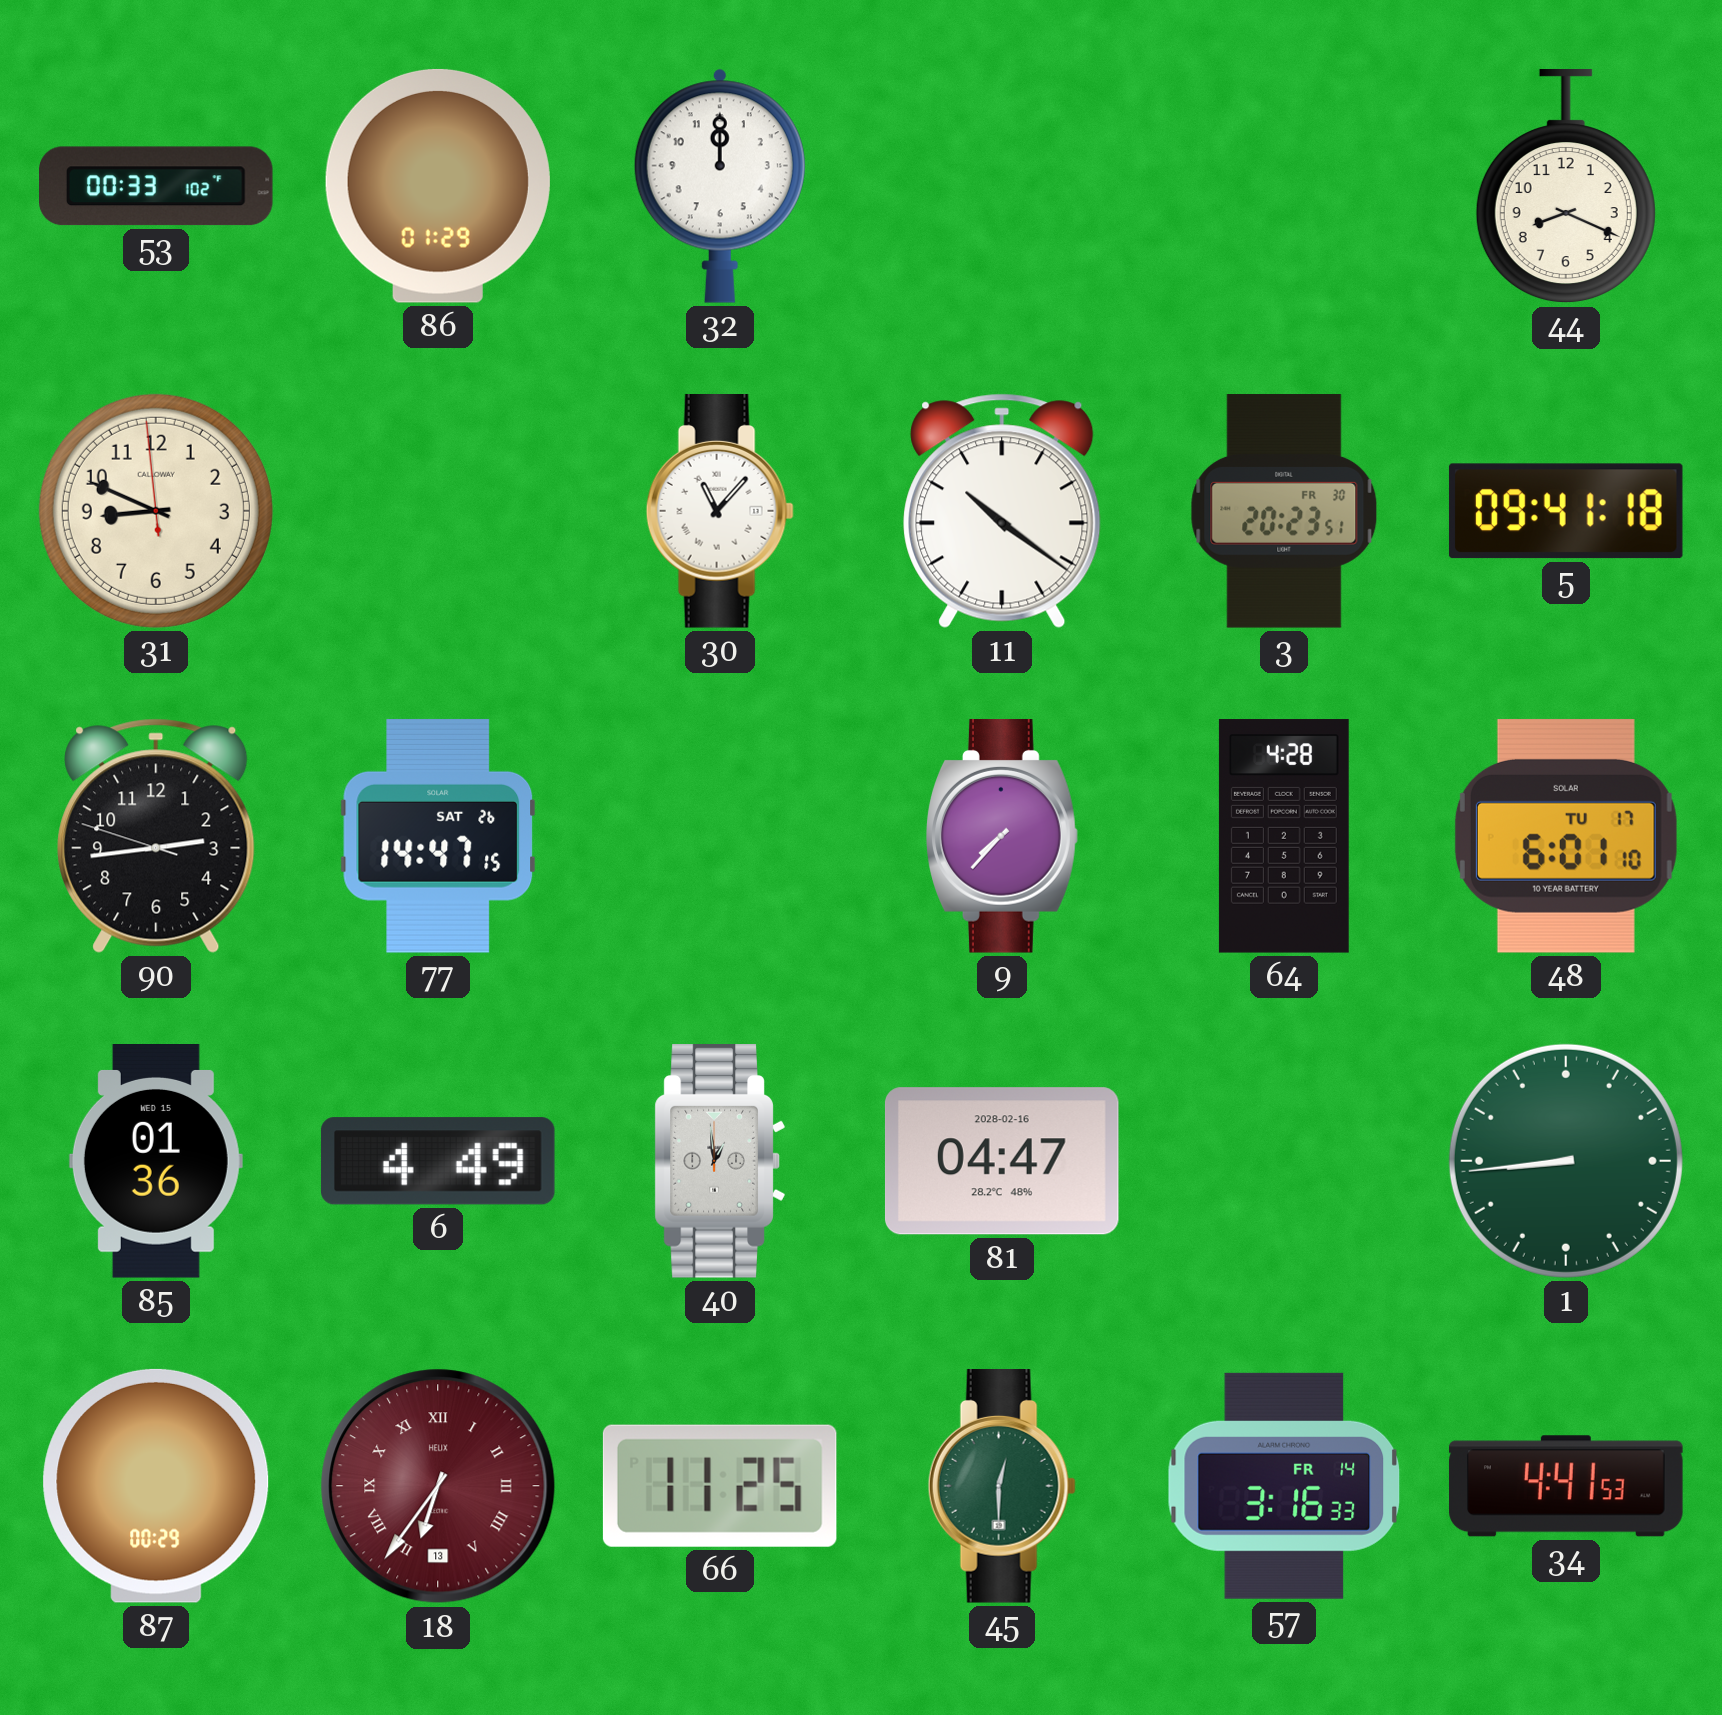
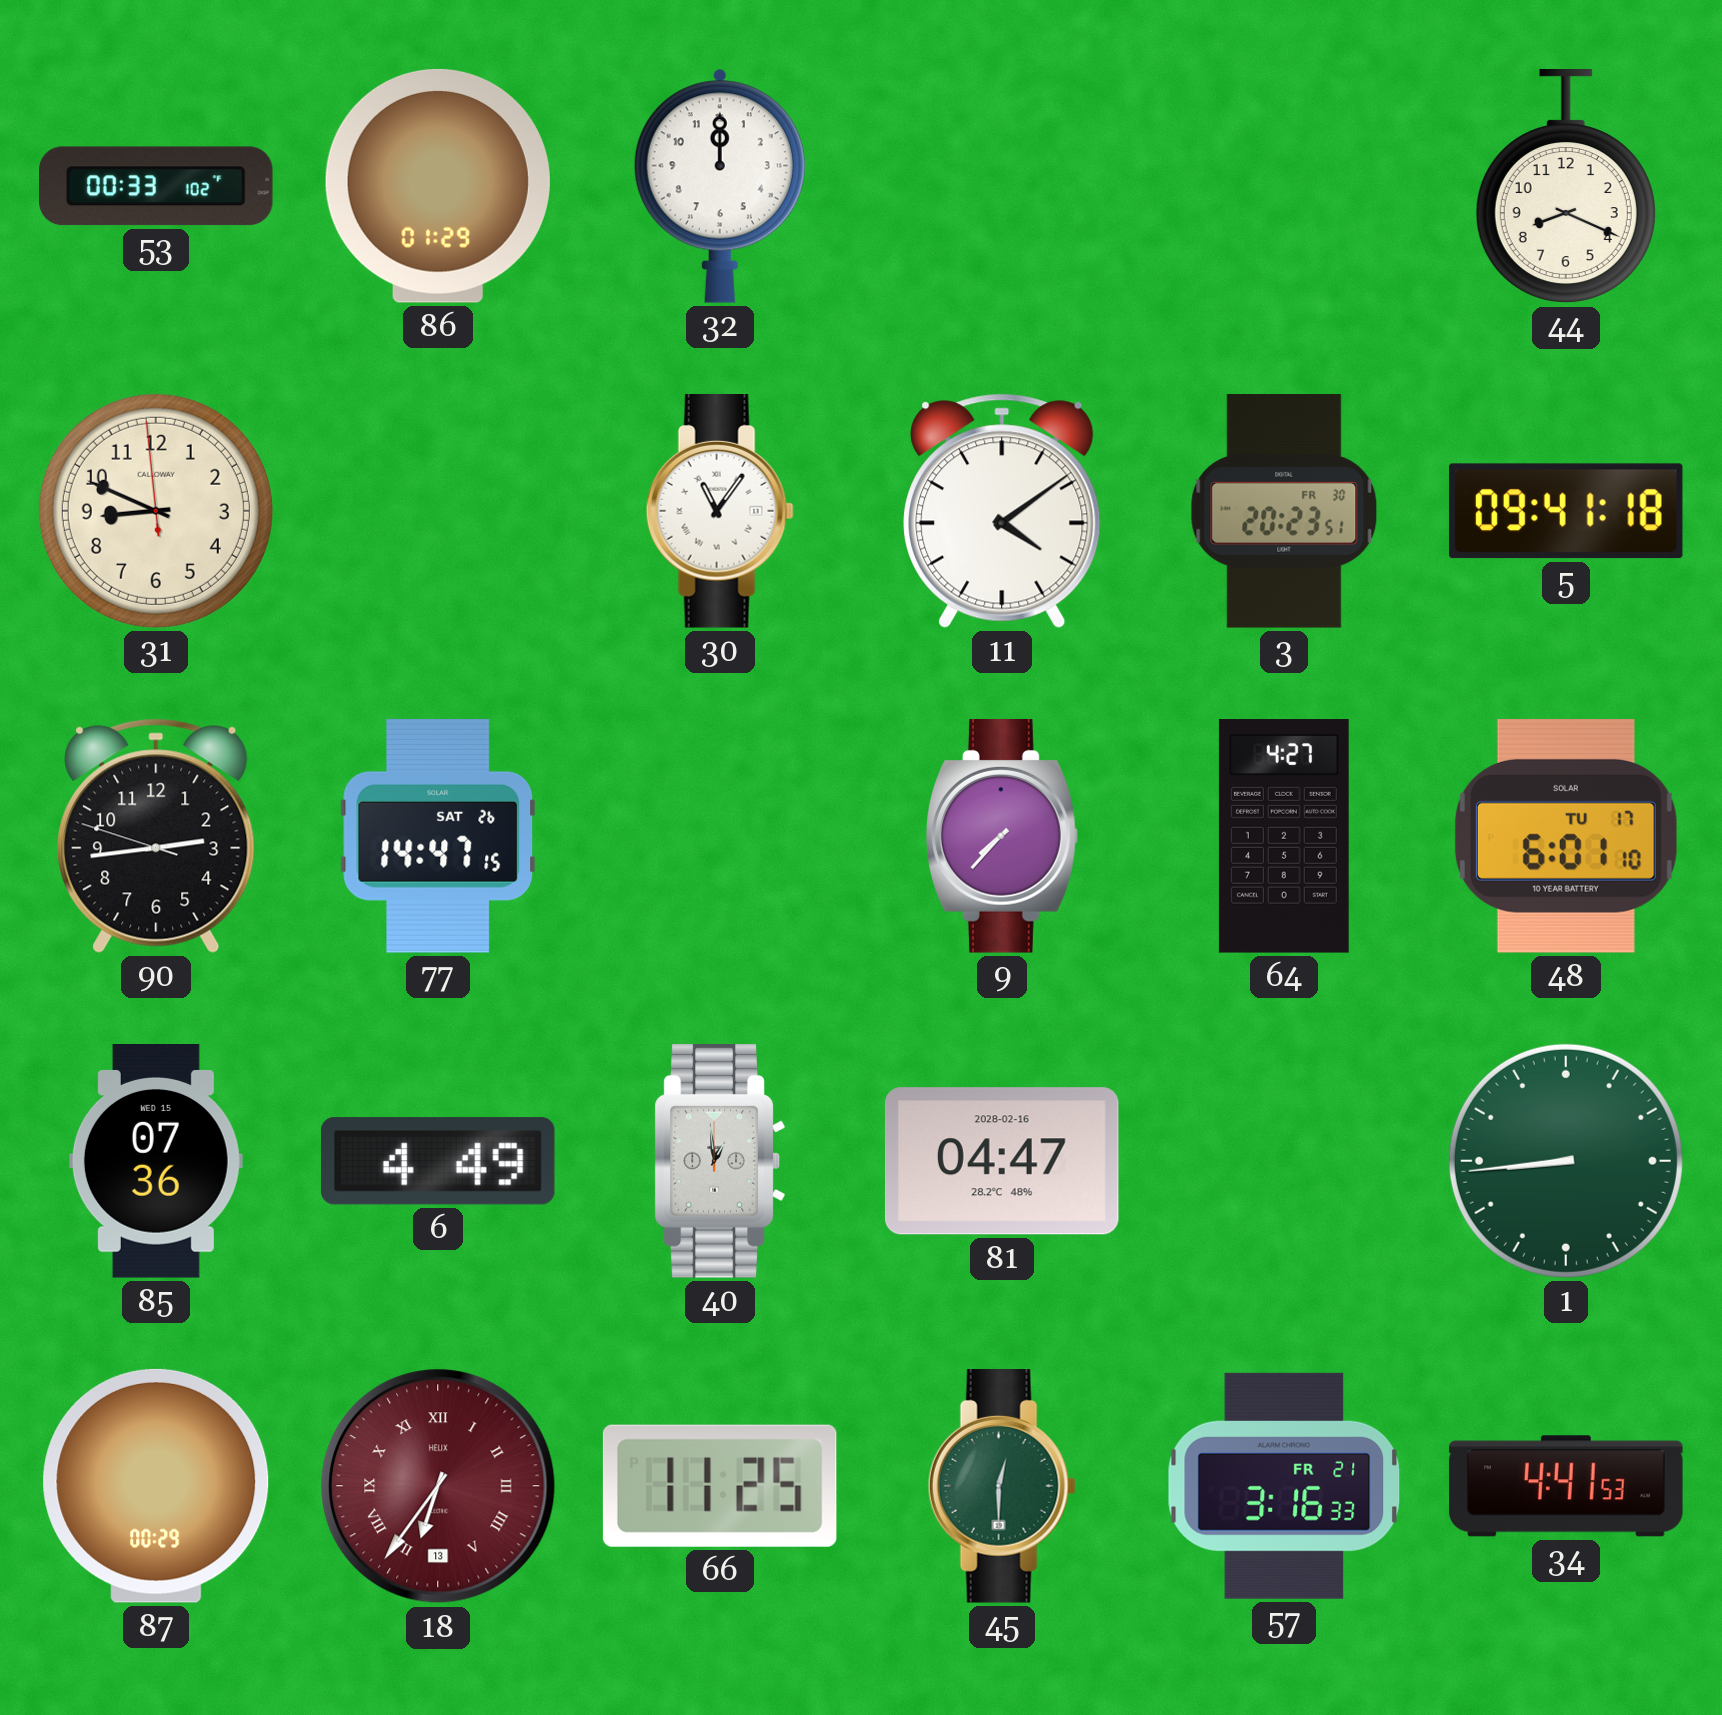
30: 11:07 -> 11:06 (720, 511)
11: 10:21 -> 4:09 (1002, 511)
64: 4:28 -> 4:27 (1284, 836)
85: 01:36 -> 07:36 (156, 1161)
57 date: FR 14 -> FR 21 (1284, 1486)
